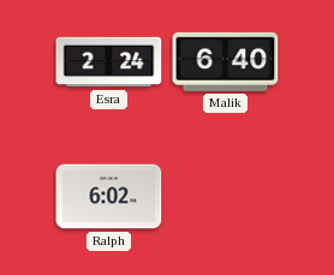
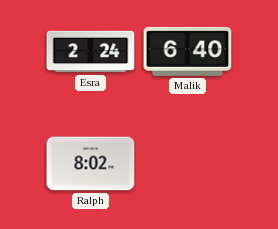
Ralph: 6:02 -> 8:02 (91, 164)
